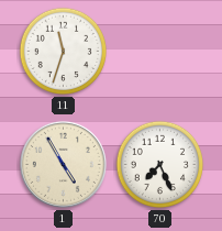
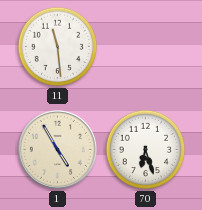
11: 11:33 -> 11:29 (58, 47)
70: 7:26 -> 6:27 (146, 150)
